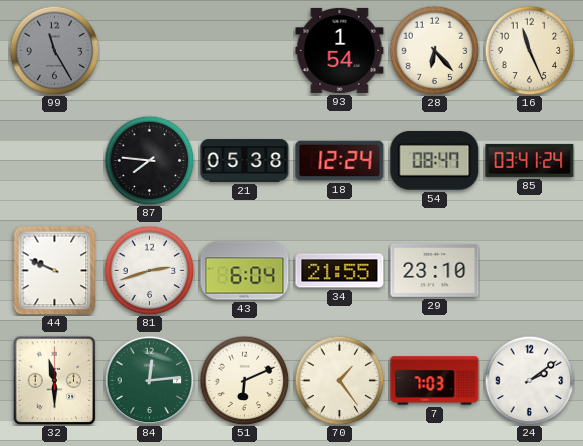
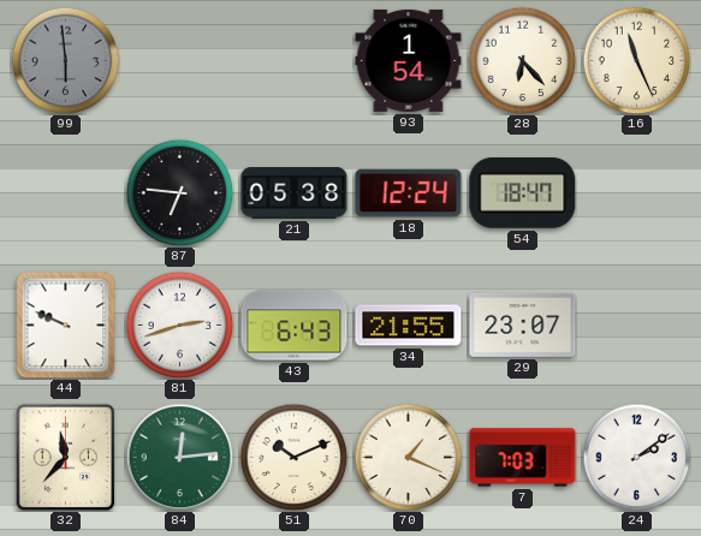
99: 11:25 -> 5:59 (65, 60)
87: 7:46 -> 6:46 (179, 192)
54: 08:47 -> 18:47 (523, 192)
85: 03:41 -> none (530, 160)
43: 6:04 -> 6:43 (295, 326)
29: 23:10 -> 23:07 (523, 324)
32: 11:30 -> 11:37 (66, 457)
51: 6:11 -> 10:11 (293, 457)
70: 1:24 -> 1:19 (408, 457)
